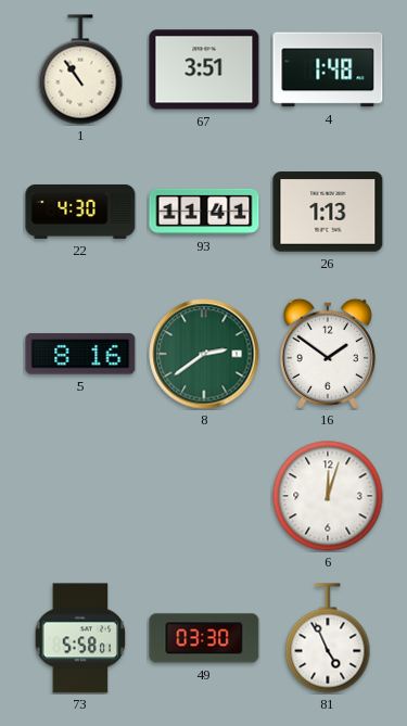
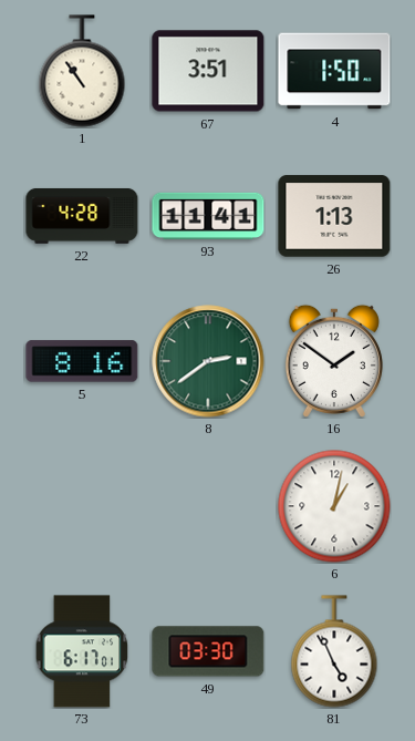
4: 1:48 -> 1:50 (334, 71)
22: 4:30 -> 4:28 (82, 216)
6: 12:03 -> 1:02 (334, 506)
73: 5:58 -> 6:17 (82, 651)
